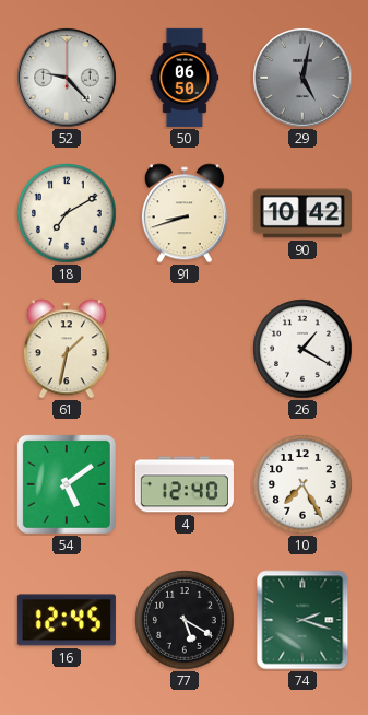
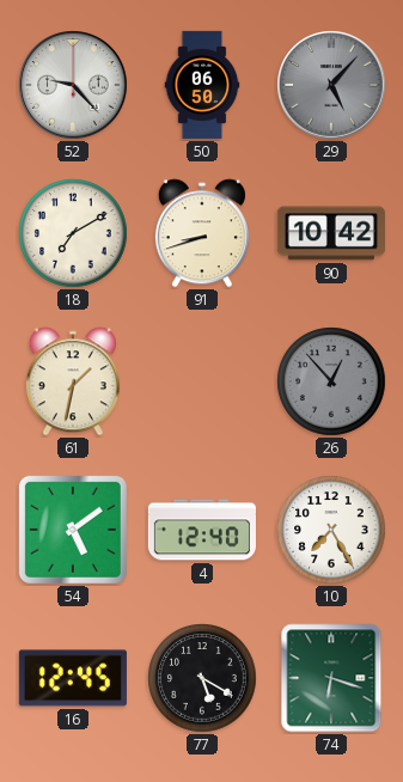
29: 5:02 -> 5:07 (331, 85)
26: 1:20 -> 12:53 (331, 381)
26 dial: white -> grey (331, 381)
74: 2:18 -> 6:18 (331, 678)
